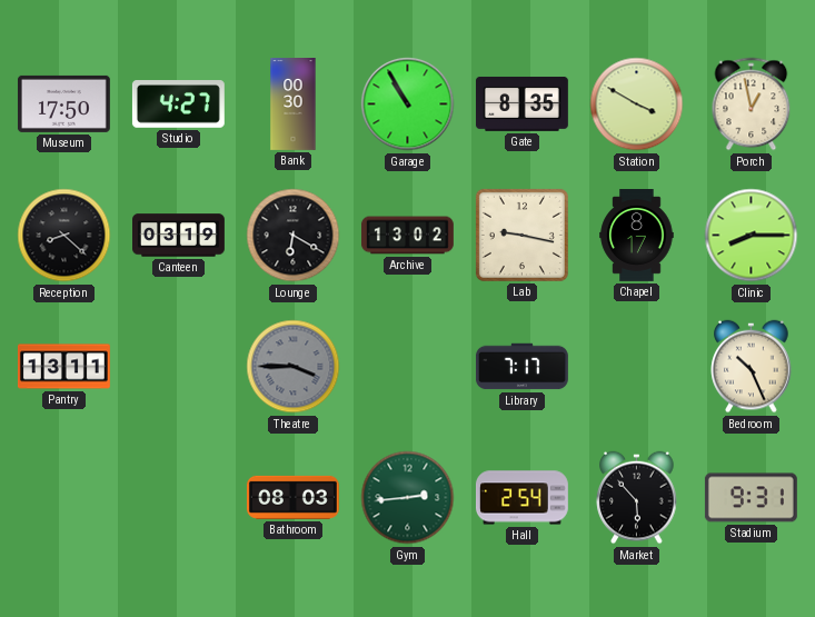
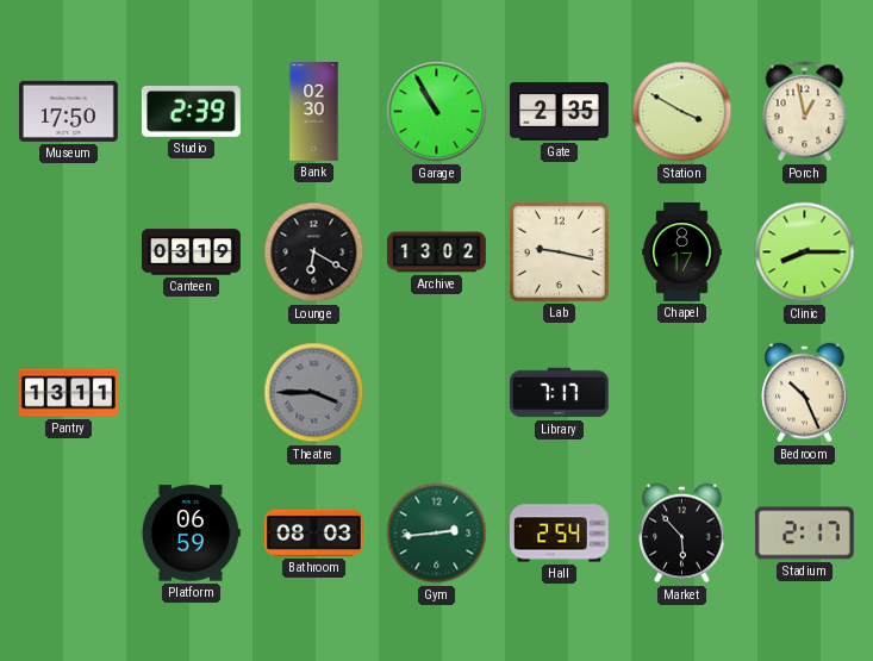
Studio: 4:27 -> 2:39 (191, 112)
Bank: 00:30 -> 02:30 (314, 112)
Gate: 8:35 -> 2:35 (559, 111)
Reception: 8:22 -> none (64, 236)
Platform: none -> 06:59 (191, 534)
Stadium: 9:31 -> 2:17 (804, 534)
